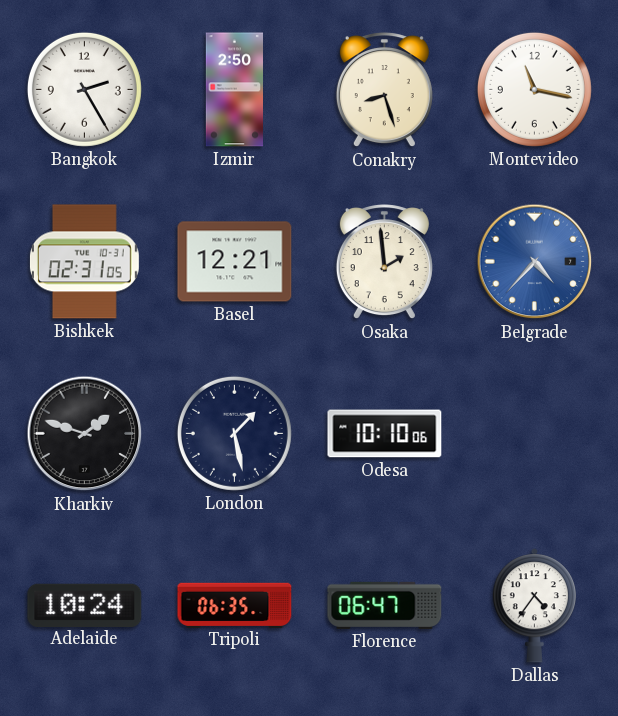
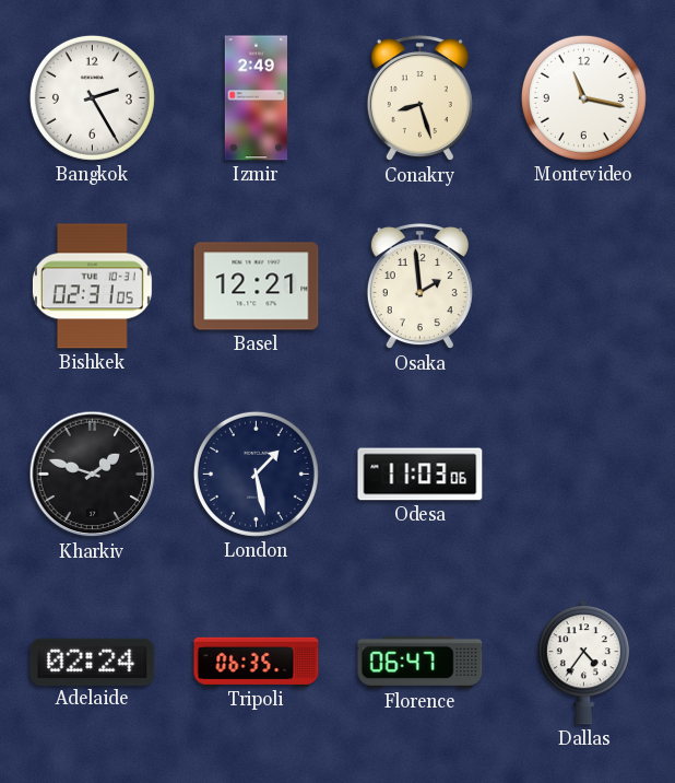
Izmir: 2:50 -> 2:49 (256, 98)
Belgrade: 4:37 -> none (535, 262)
Odesa: 10:10 -> 11:03 (421, 475)
Adelaide: 10:24 -> 02:24 (93, 662)
